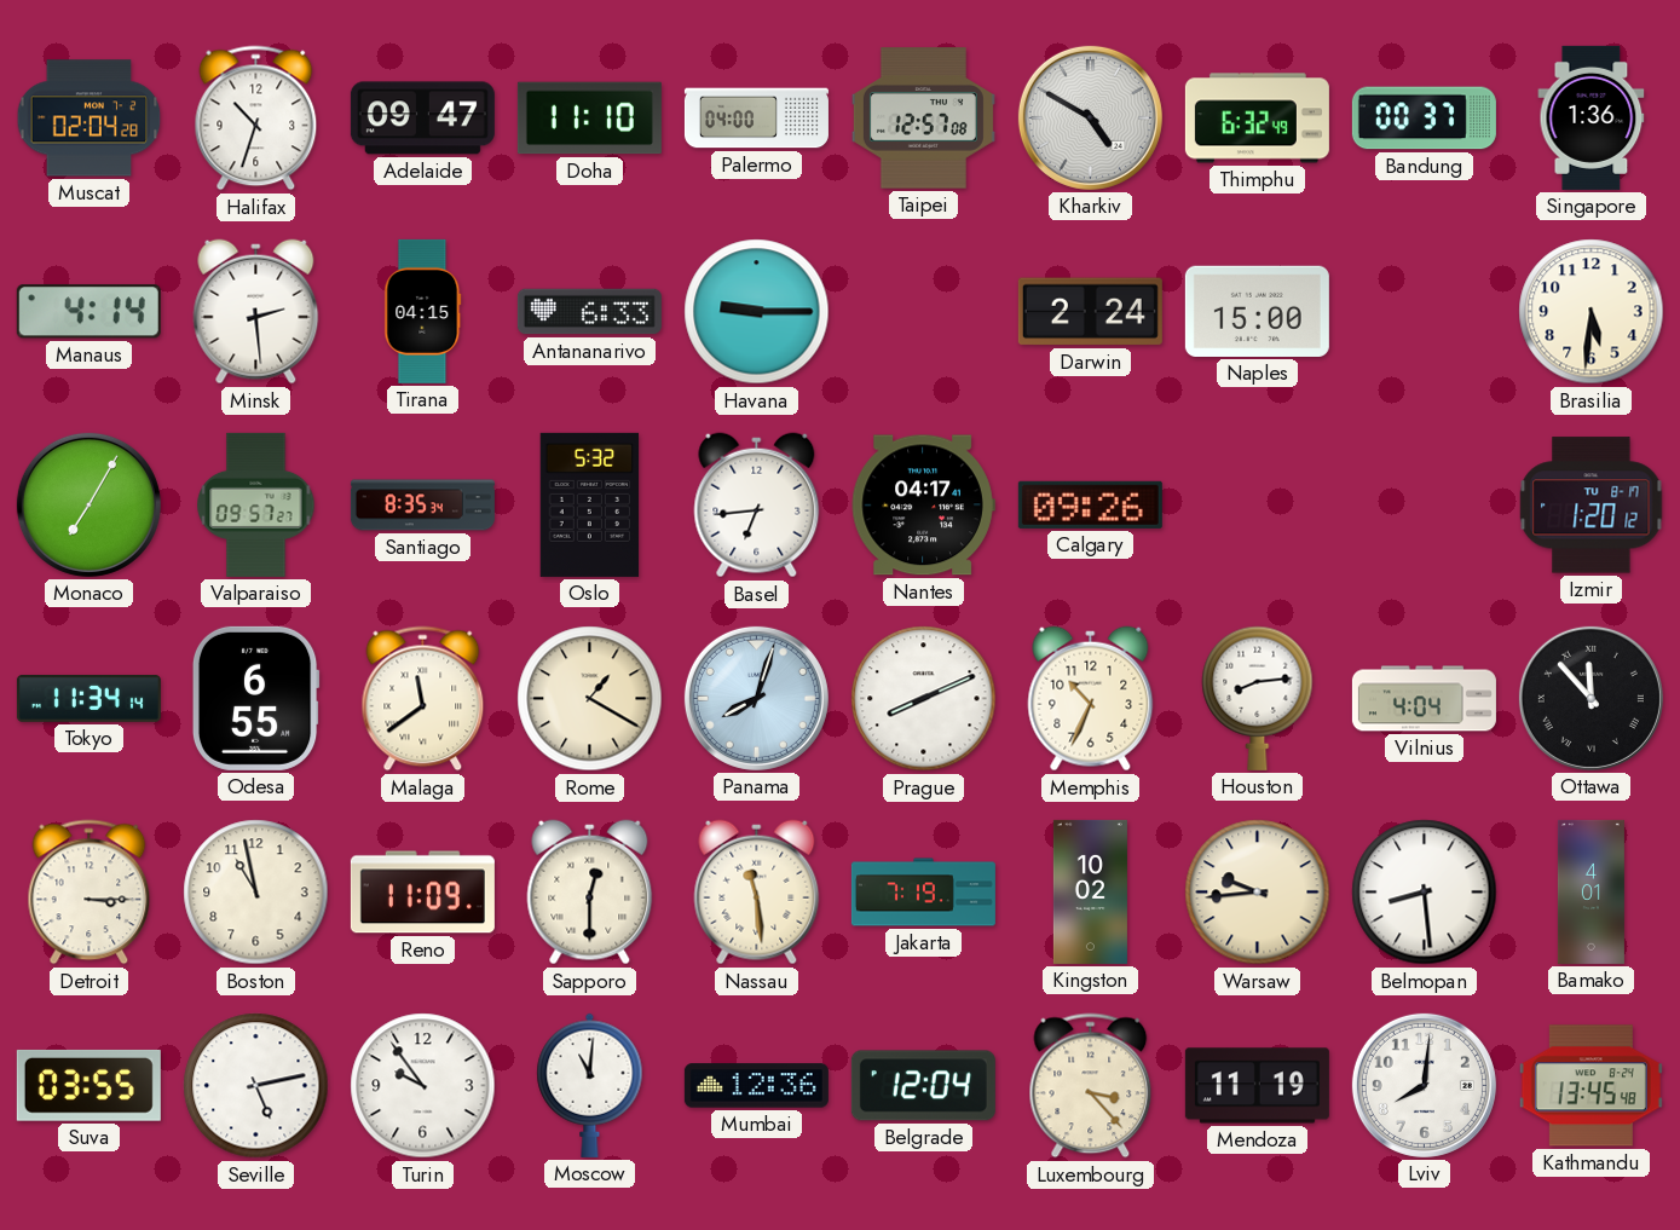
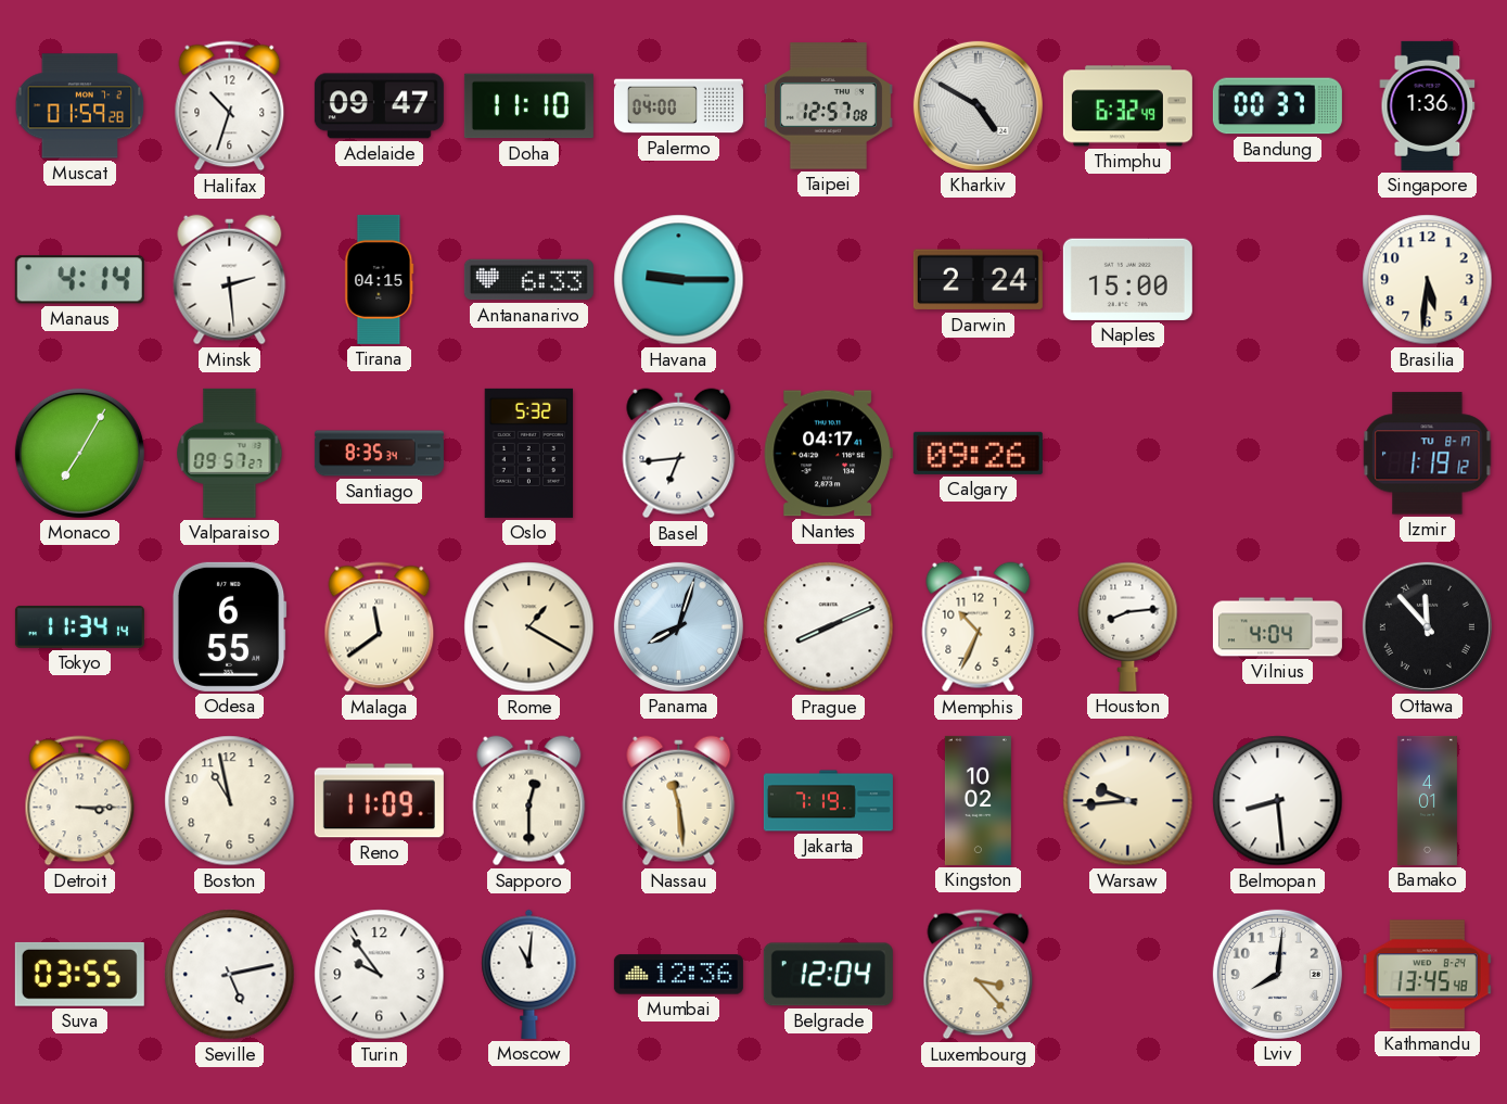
Muscat: 02:04 -> 01:59 (80, 106)
Izmir: 1:20 -> 1:19 (1428, 454)
Mendoza: 11:19 -> none (1257, 1086)
